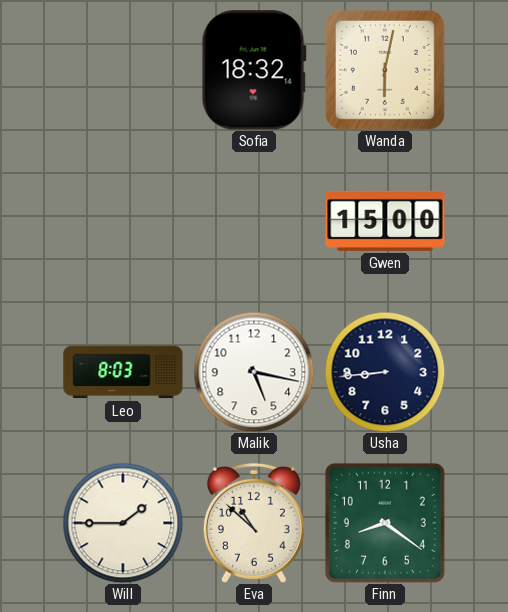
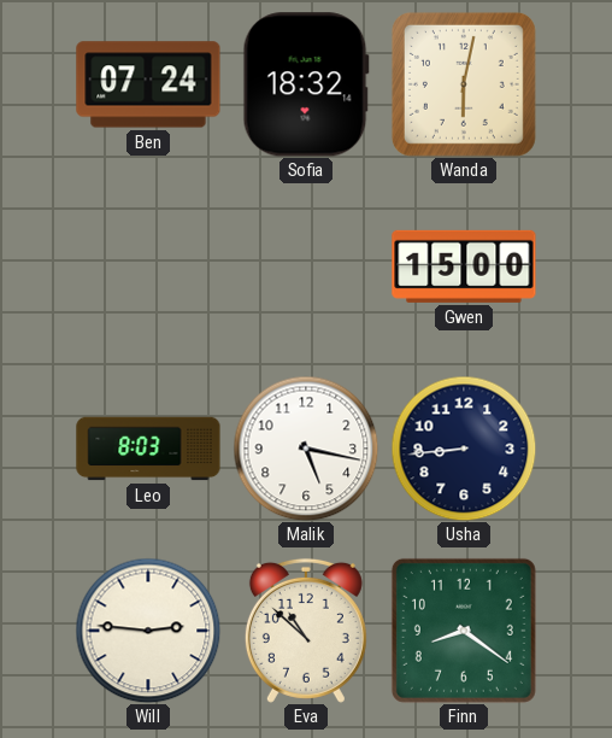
Ben: none -> 07:24 (148, 84)
Will: 1:45 -> 2:46 (148, 631)
